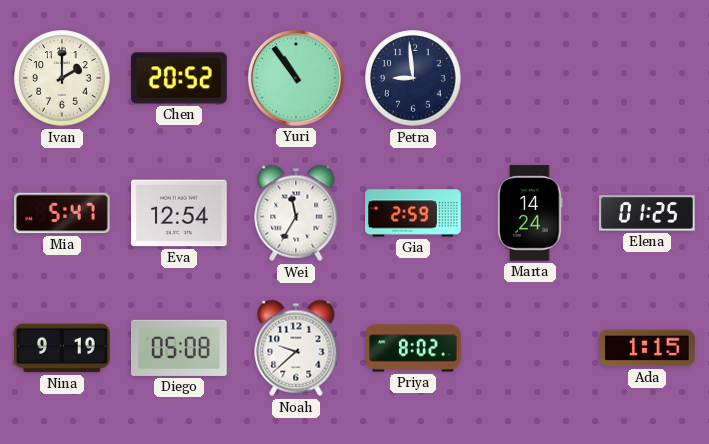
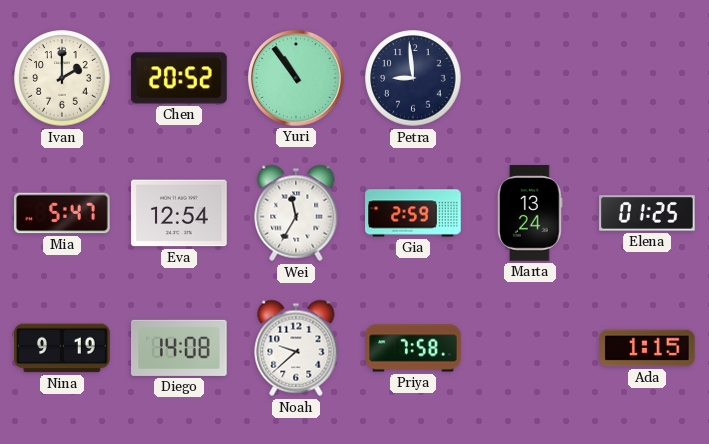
Marta: 14:24 -> 13:24 (530, 213)
Diego: 05:08 -> 14:08 (180, 348)
Priya: 8:02 -> 7:58 (413, 348)
